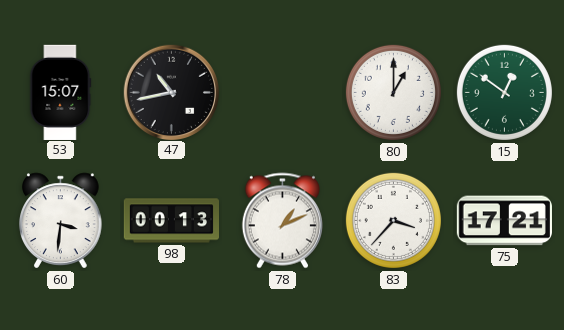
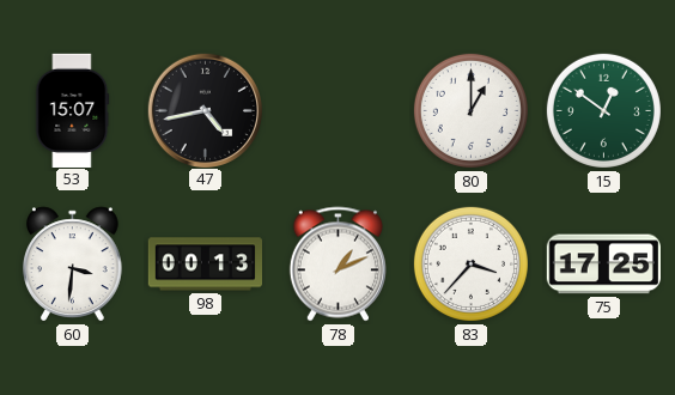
47: 10:43 -> 4:43 (205, 110)
75: 17:21 -> 17:25 (603, 265)
